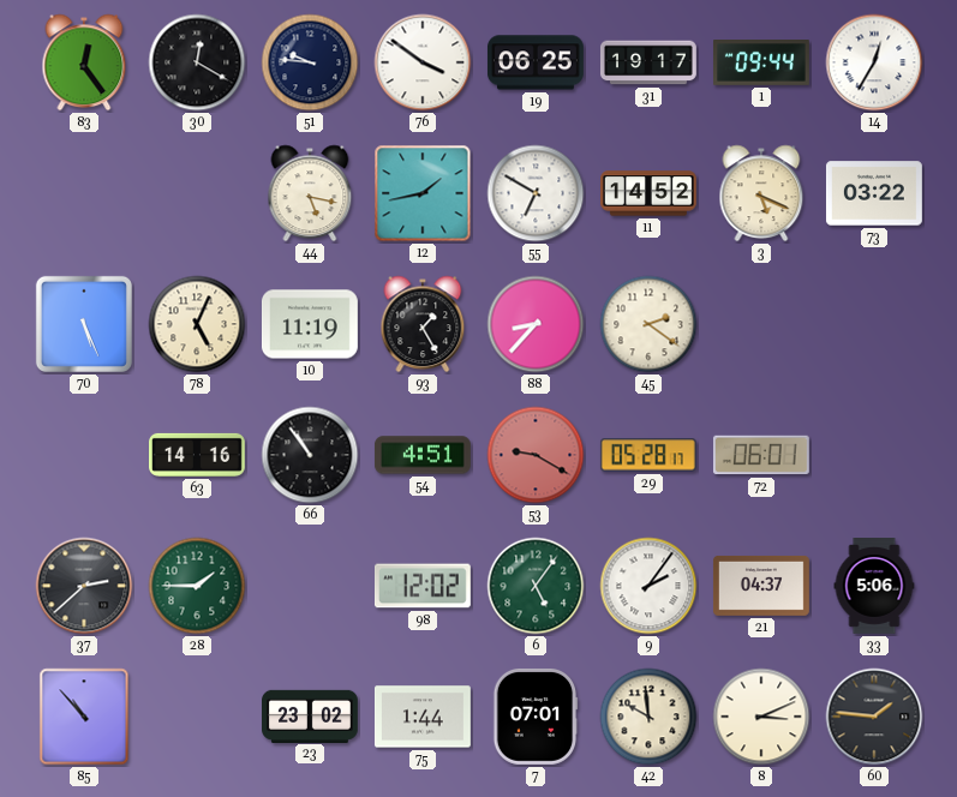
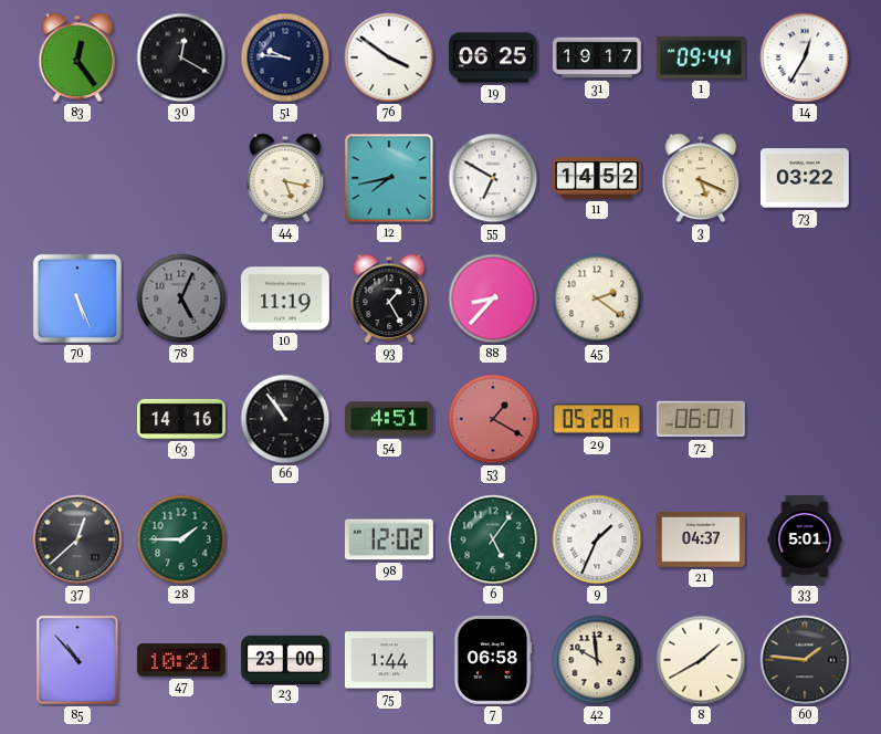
12: 1:43 -> 7:43 (389, 178)
78 dial: cream -> grey (181, 298)
53: 9:20 -> 1:20 (493, 419)
37: 2:38 -> 12:38 (77, 539)
9: 2:06 -> 1:34 (597, 539)
33: 5:06 -> 5:01 (805, 541)
47: none -> 10:21 (181, 660)
23: 23:02 -> 23:00 (286, 659)
7: 07:01 -> 06:58 (493, 660)
8: 3:11 -> 1:40 (701, 660)
